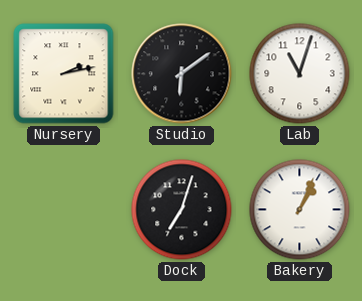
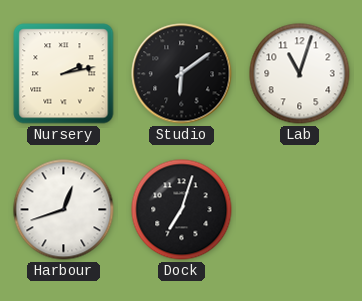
Harbour: none -> 12:42 (64, 210)
Bakery: 1:04 -> none (300, 210)
